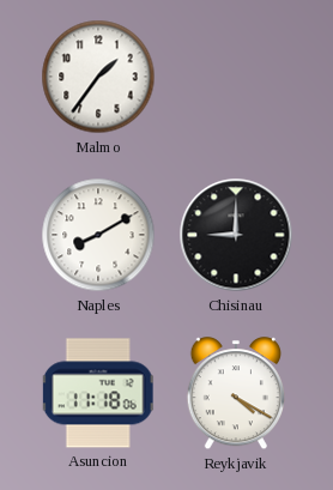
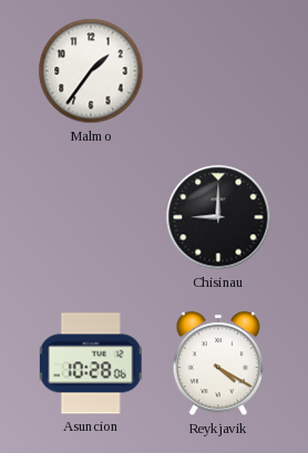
Naples: 8:10 -> none (98, 235)
Asuncion: 11:18 -> 10:28 (91, 363)
